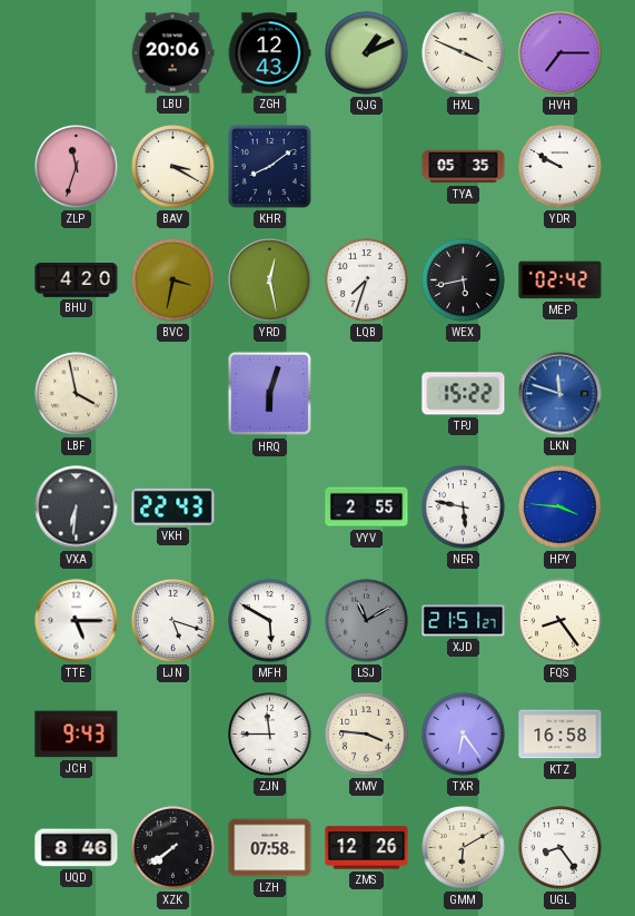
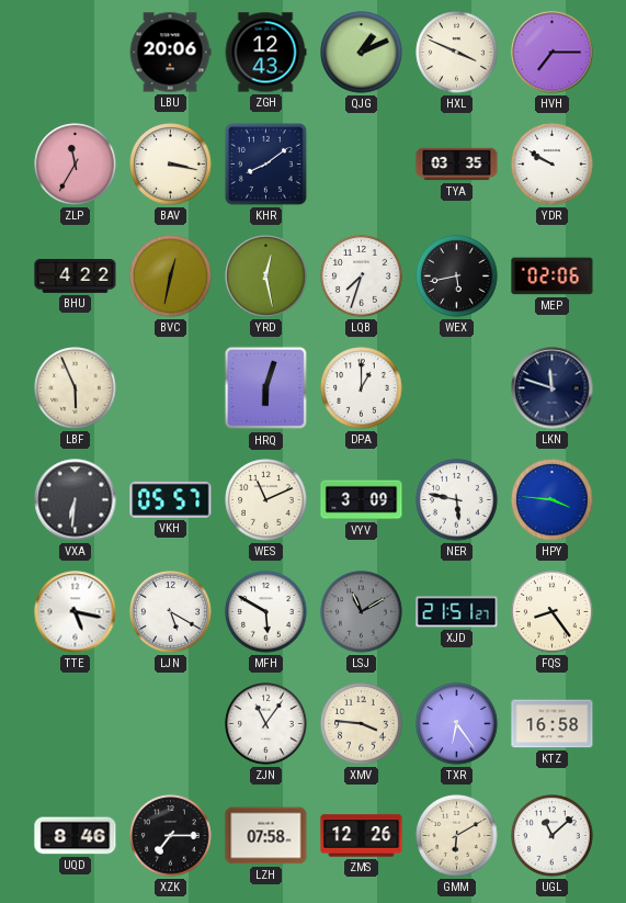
ZLP: 11:33 -> 11:35 (76, 165)
BAV: 3:20 -> 3:17 (171, 165)
TYA: 05:35 -> 03:35 (457, 165)
BHU: 4:20 -> 4:22 (76, 276)
BVC: 3:32 -> 12:32 (171, 276)
MEP: 02:42 -> 02:06 (553, 276)
LBF: 3:58 -> 5:56 (76, 388)
DPA: none -> 1:00 (362, 388)
TPJ: 15:22 -> none (464, 394)
LKN dial: blue -> navy (553, 388)
VKH: 22:43 -> 05:57 (171, 499)
WES: none -> 11:11 (266, 500)
VYV: 2:55 -> 3:09 (362, 500)
TTE: 5:15 -> 5:17 (76, 612)
LJN: 5:18 -> 5:20 (171, 612)
JCH: 9:43 -> none (77, 735)
ZJN: 11:45 -> 11:06 (266, 724)
XZK: 7:39 -> 7:15 (171, 836)
UGL: 8:24 -> 11:08 (553, 836)
